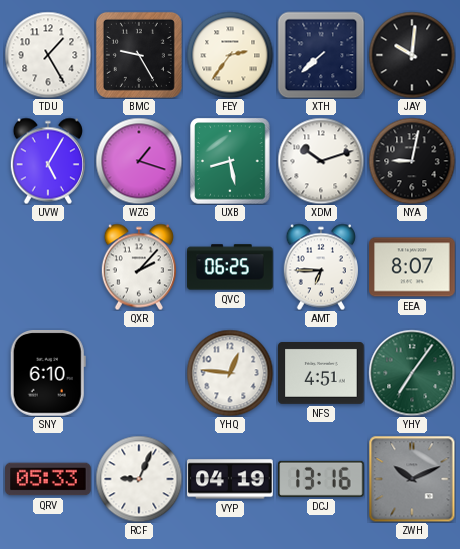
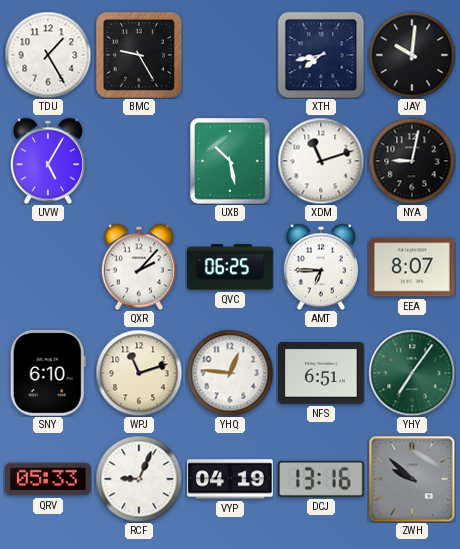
FEY: 2:36 -> none (230, 55)
XTH: 7:38 -> 7:43 (321, 55)
WZG: 1:18 -> none (139, 161)
UXB: 8:28 -> 10:28 (230, 161)
XDM: 10:12 -> 11:12 (321, 161)
WPJ: none -> 11:12 (139, 373)
NFS: 4:51 -> 6:51 (321, 374)
ZWH: 10:11 -> 9:52 (412, 479)
